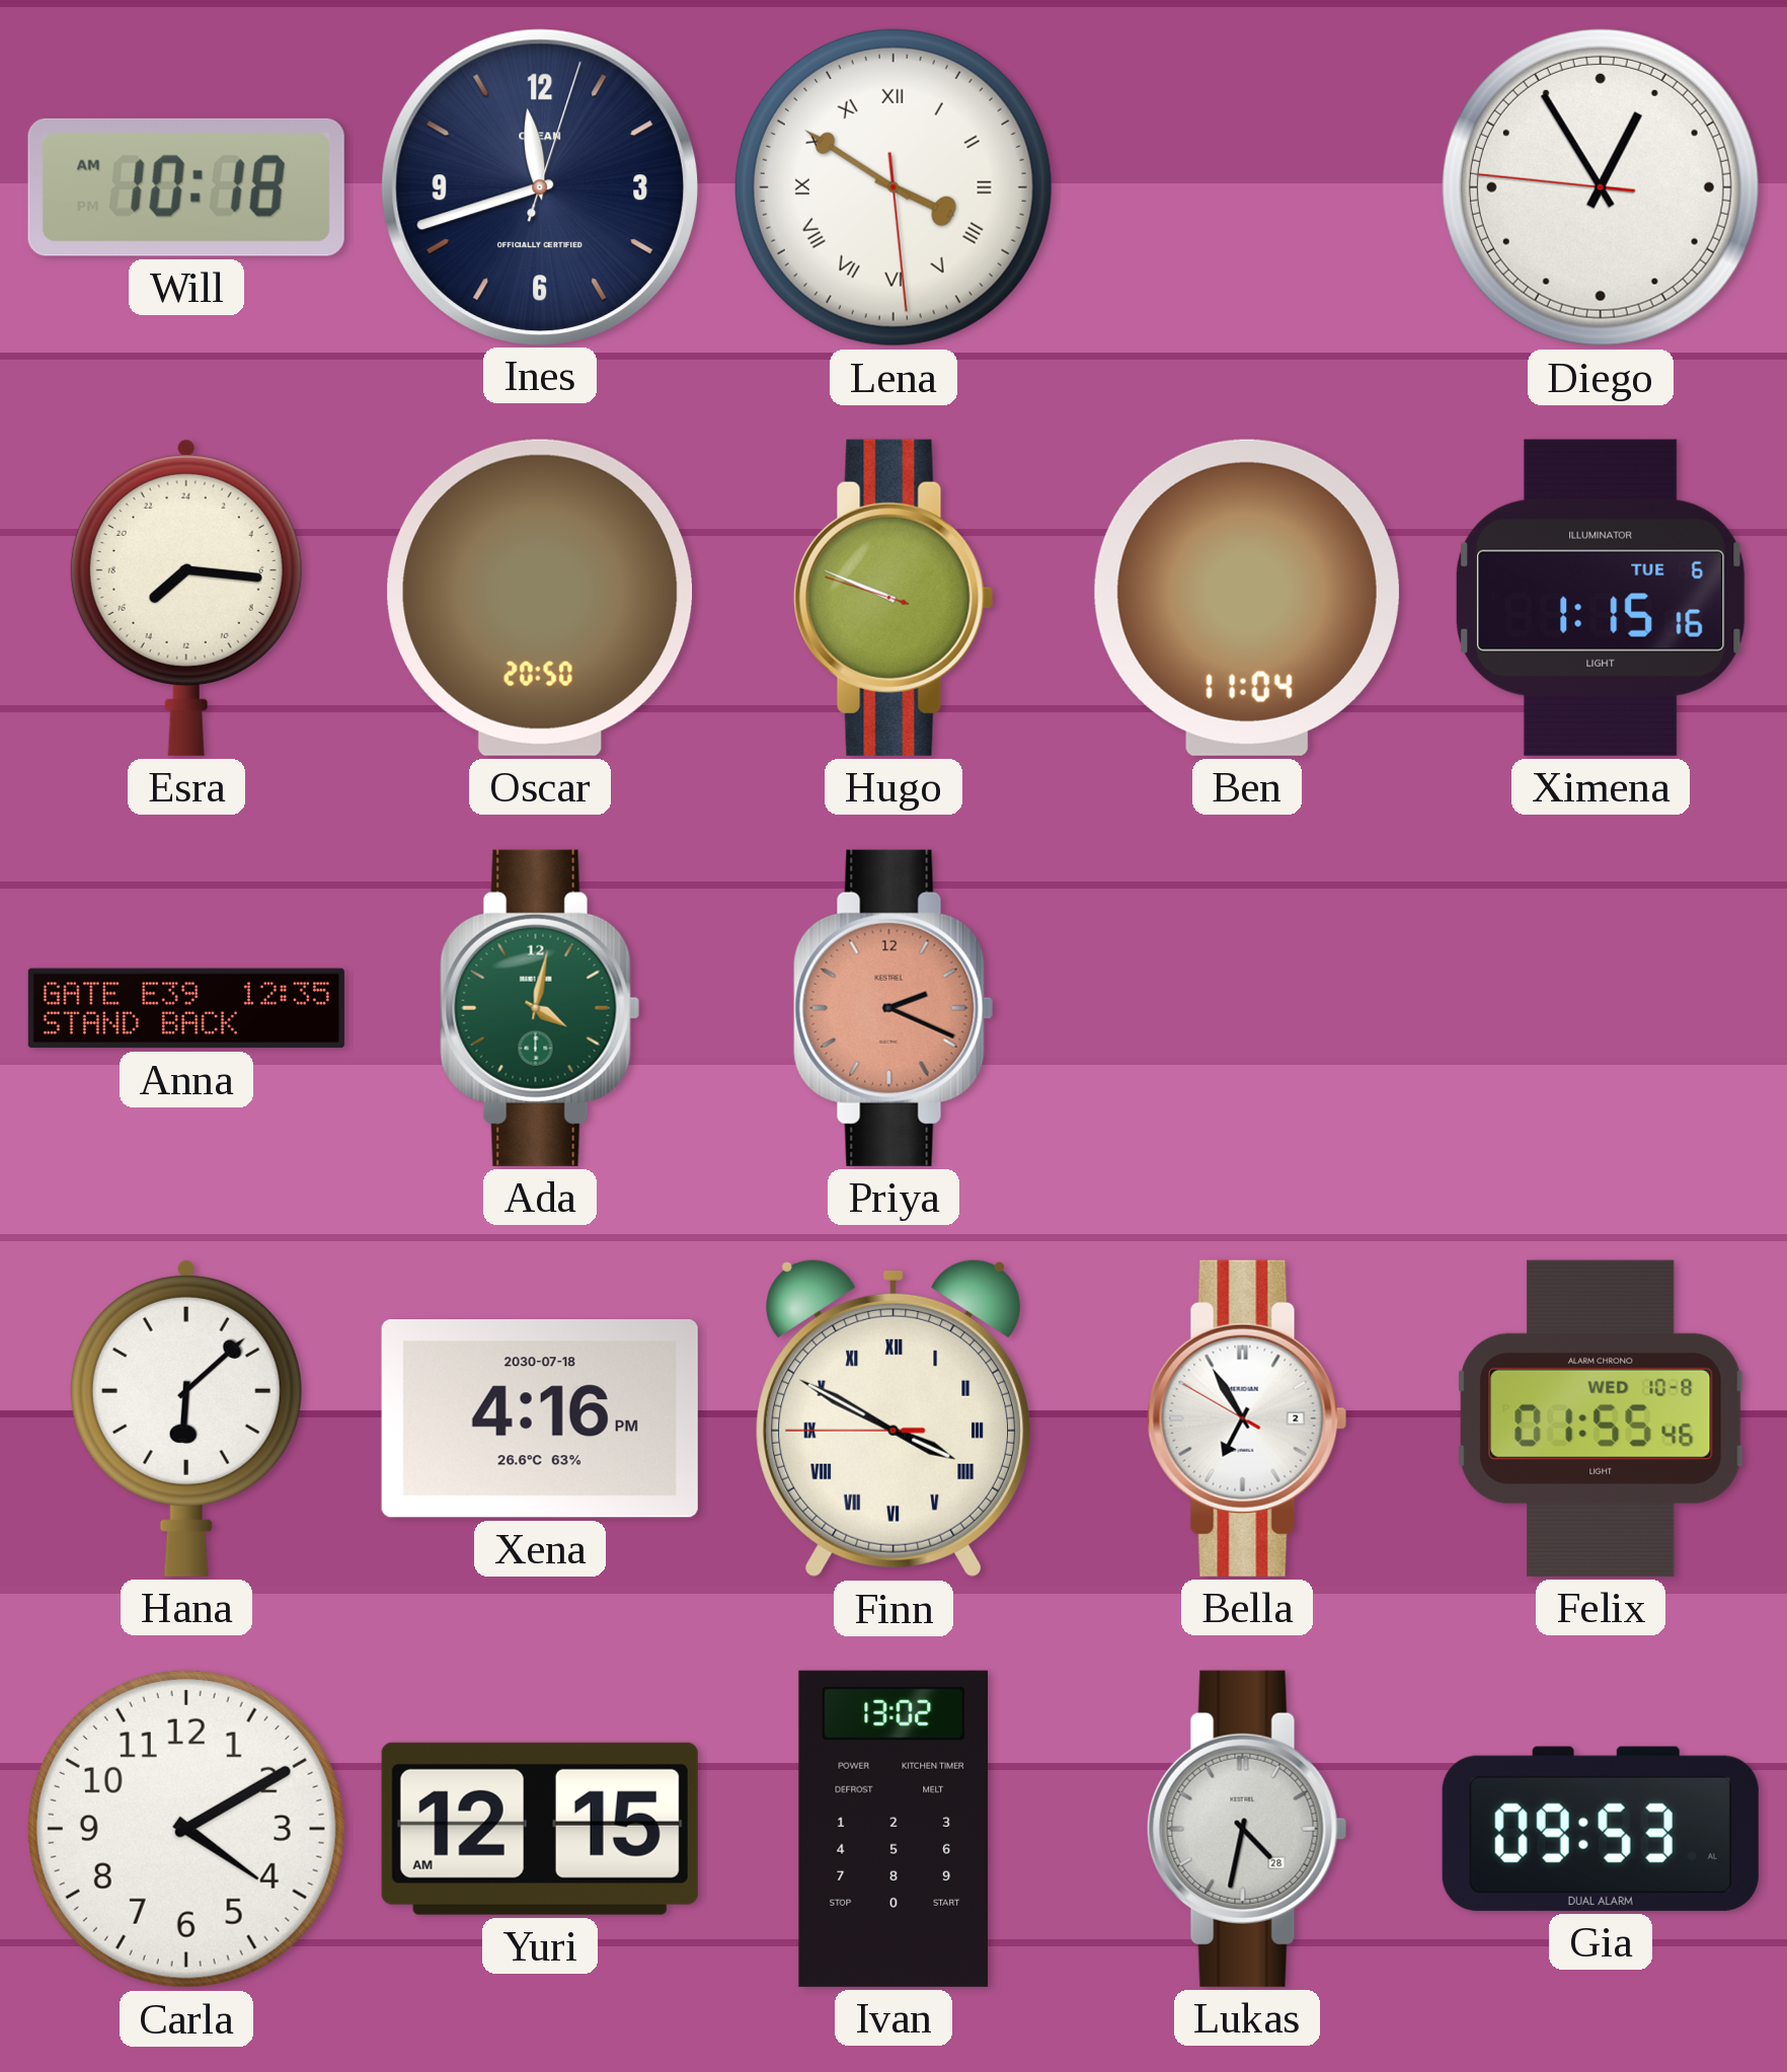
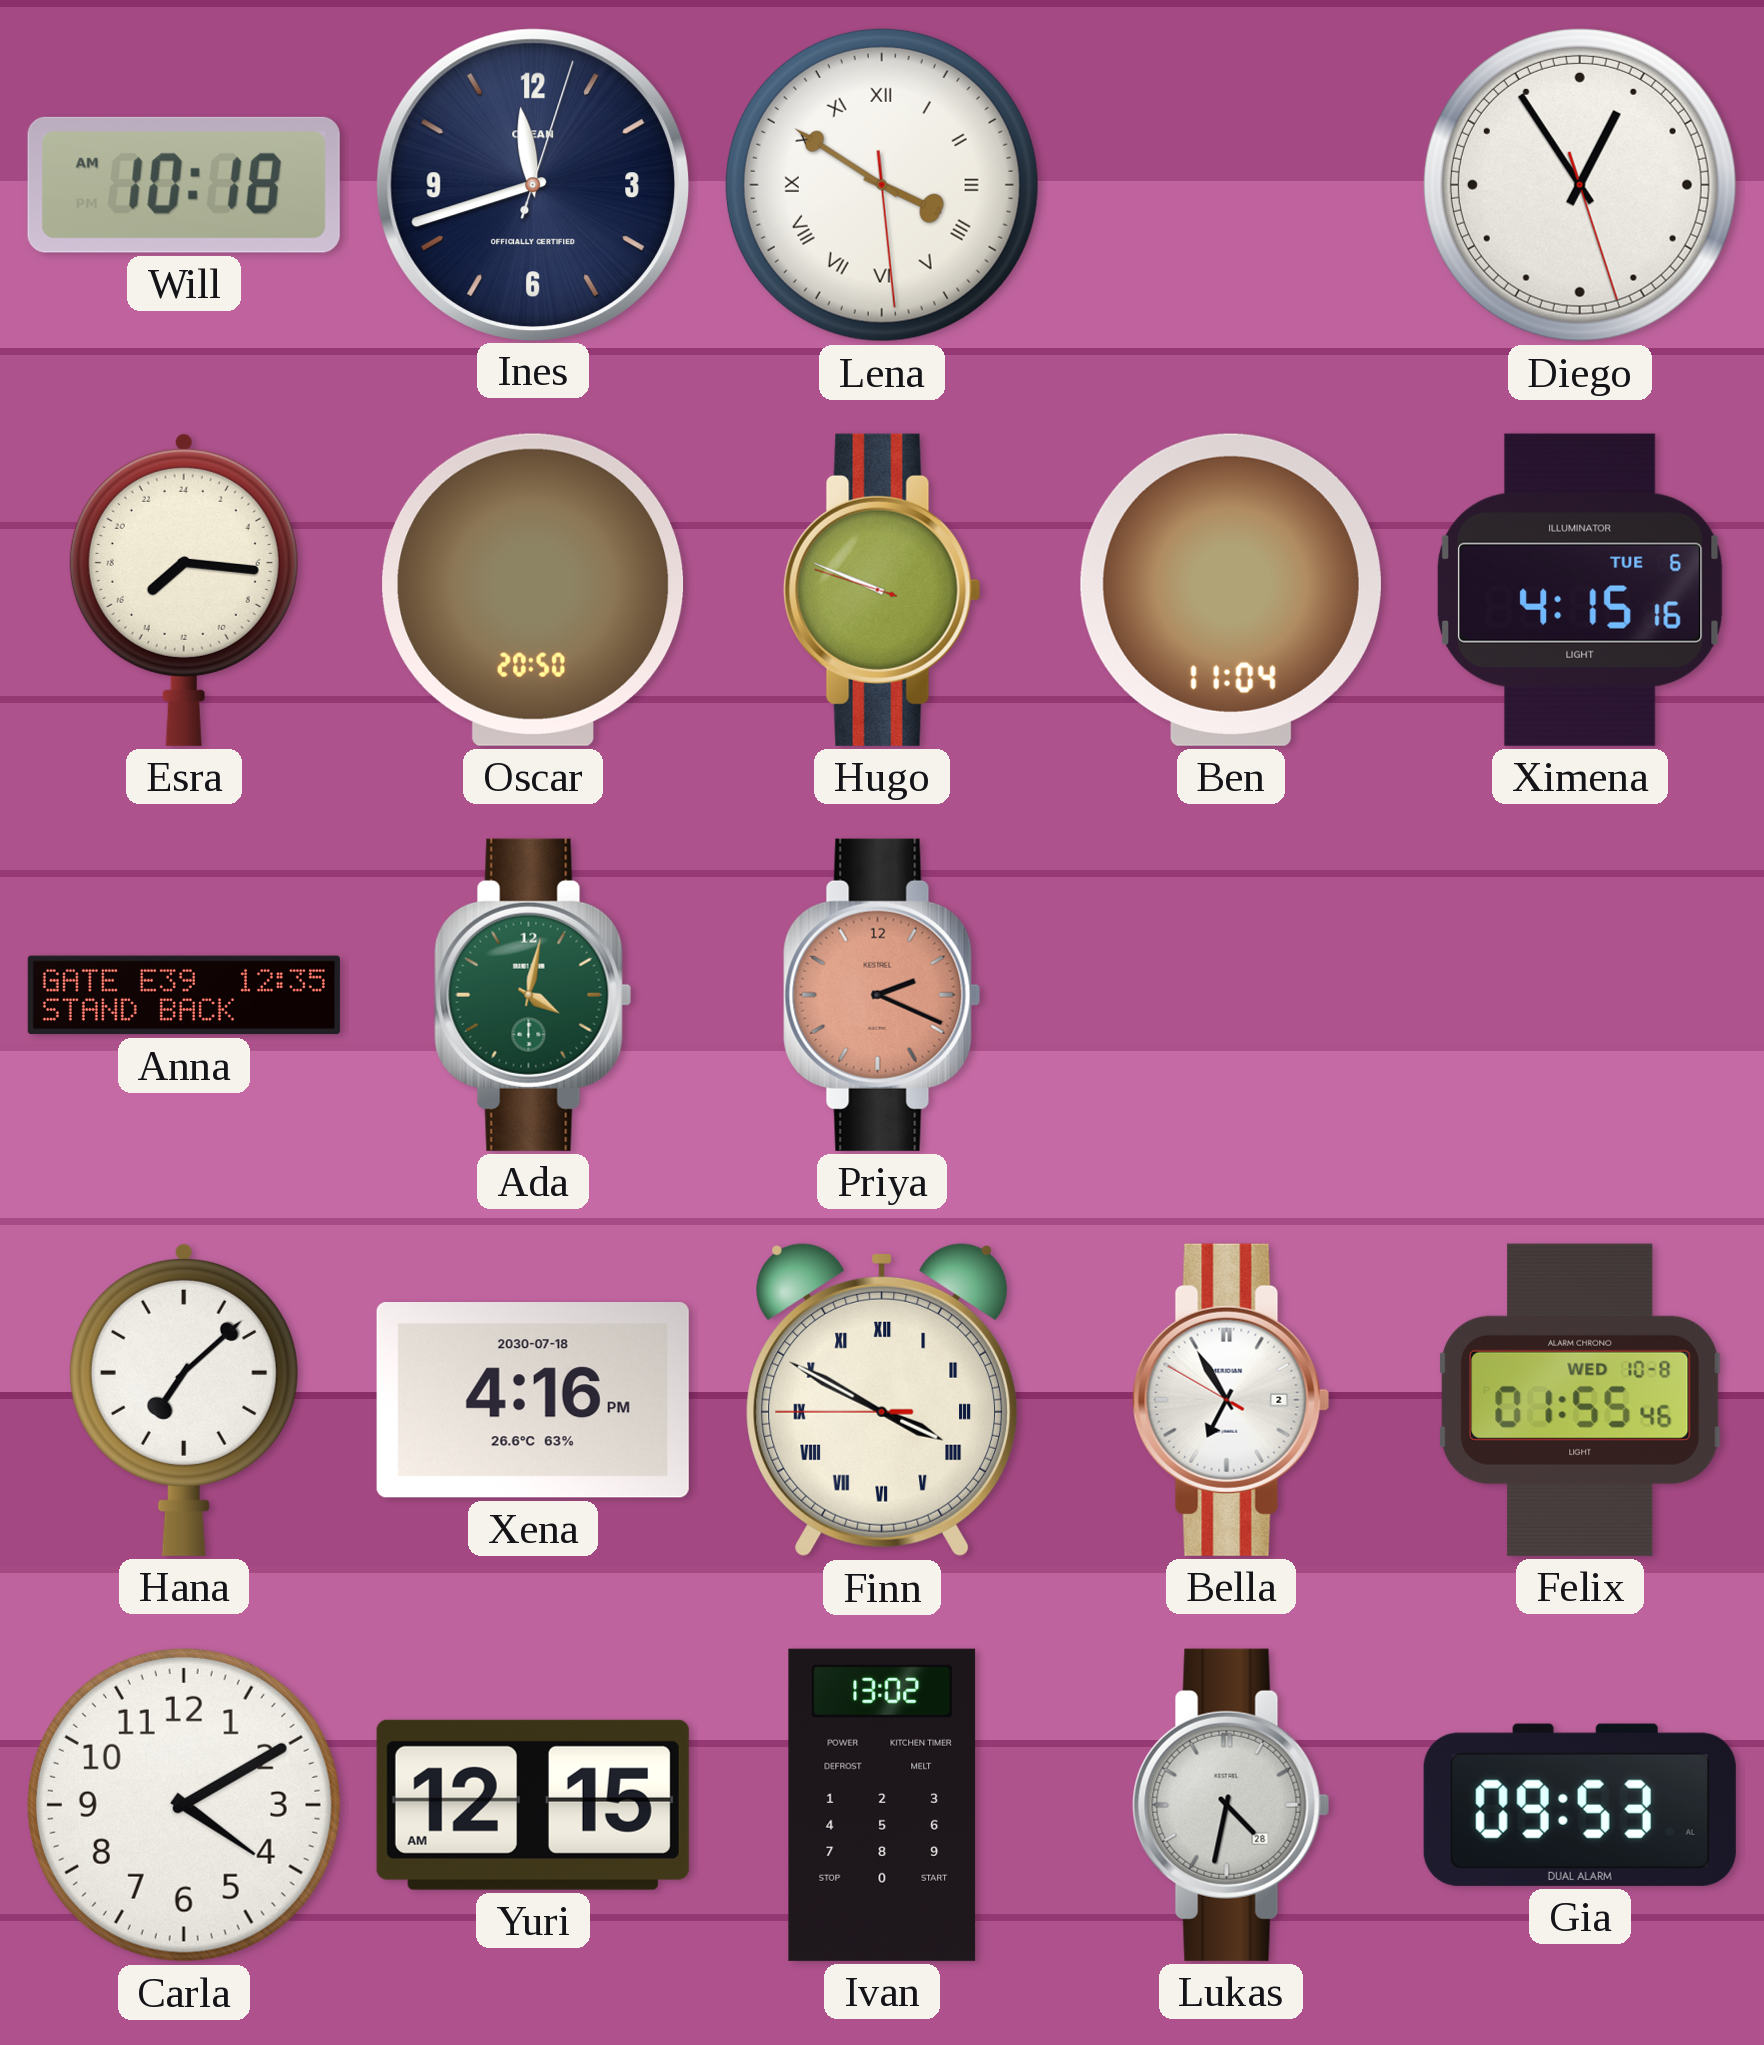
Diego: 12:54:46 -> 12:54:27 (1580, 185)
Ximena: 1:15 -> 4:15 (1580, 590)
Hana: 6:08 -> 7:08 (184, 1399)
